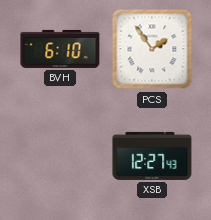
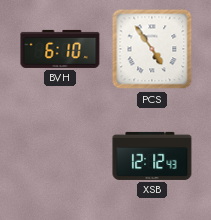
PCS: 1:54 -> 4:54 (152, 49)
XSB: 12:27 -> 12:12 (152, 156)
